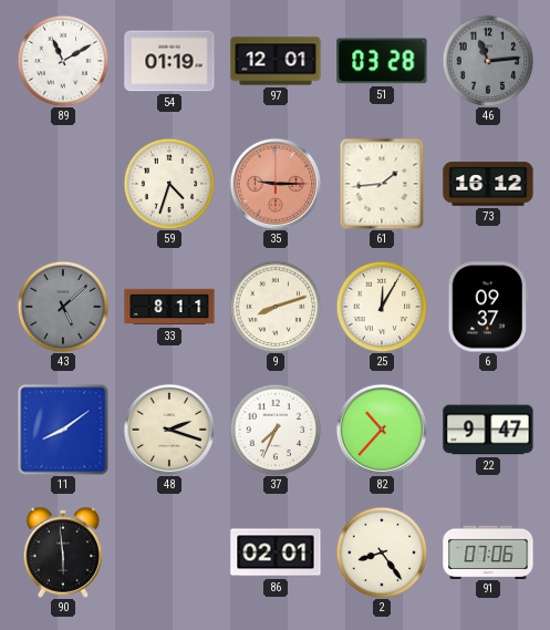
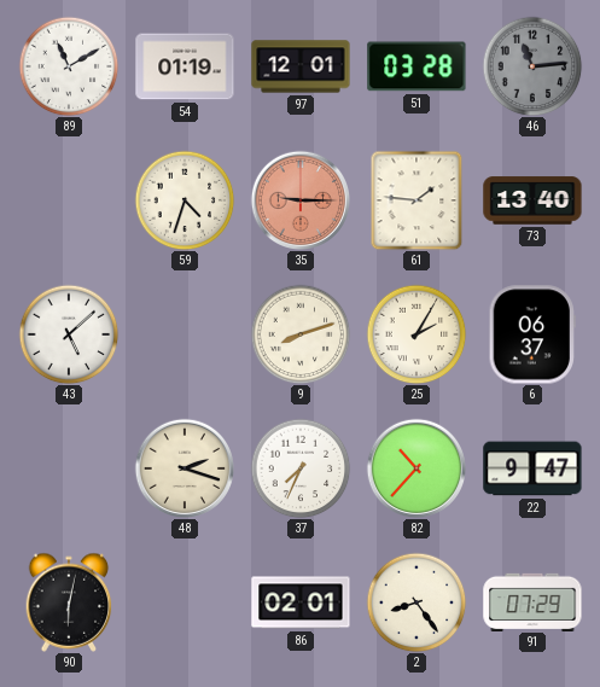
61: 1:44 -> 1:46 (416, 200)
73: 16:12 -> 13:40 (532, 200)
43 dial: grey -> white (69, 334)
33: 8:11 -> none (169, 307)
25: 12:05 -> 2:05 (416, 334)
6: 09:37 -> 06:37 (532, 334)
11: 8:09 -> none (63, 430)
90: 5:59 -> 6:02 (69, 602)
91: 07:06 -> 07:29 (532, 601)
